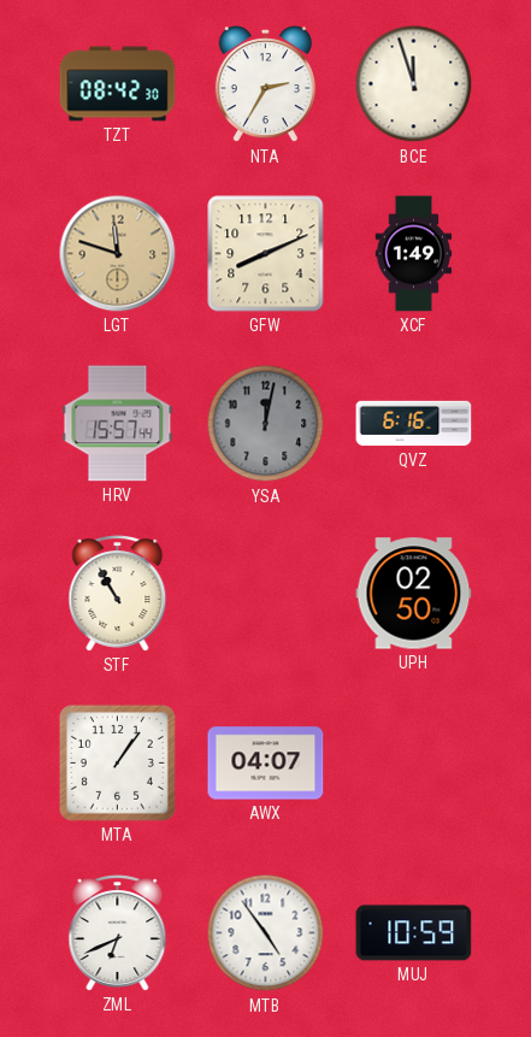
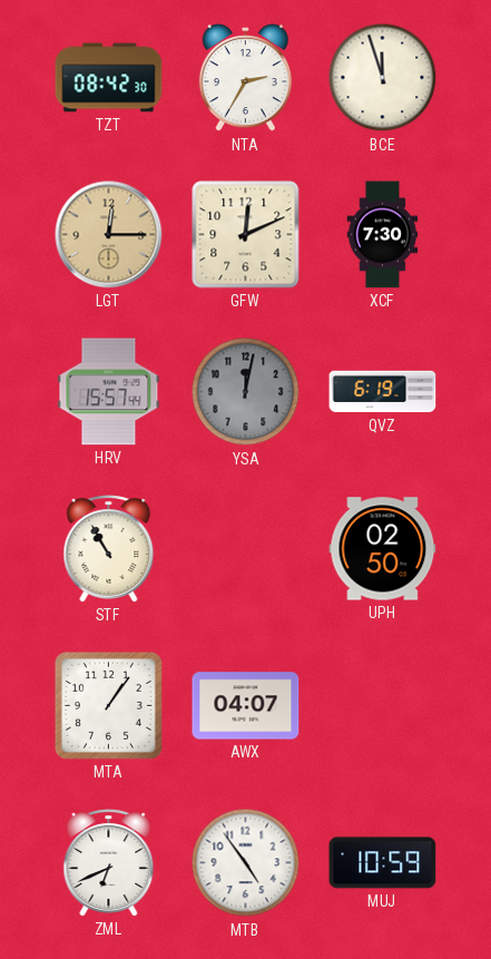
LGT: 11:48 -> 12:15 (109, 235)
GFW: 8:11 -> 12:11 (246, 235)
XCF: 1:49 -> 7:30 (383, 235)
QVZ: 6:16 -> 6:19 (383, 392)
